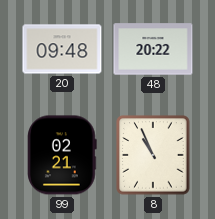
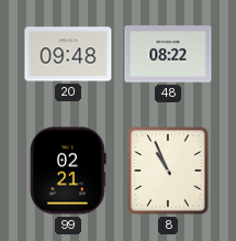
48: 20:22 -> 08:22 (168, 54)
